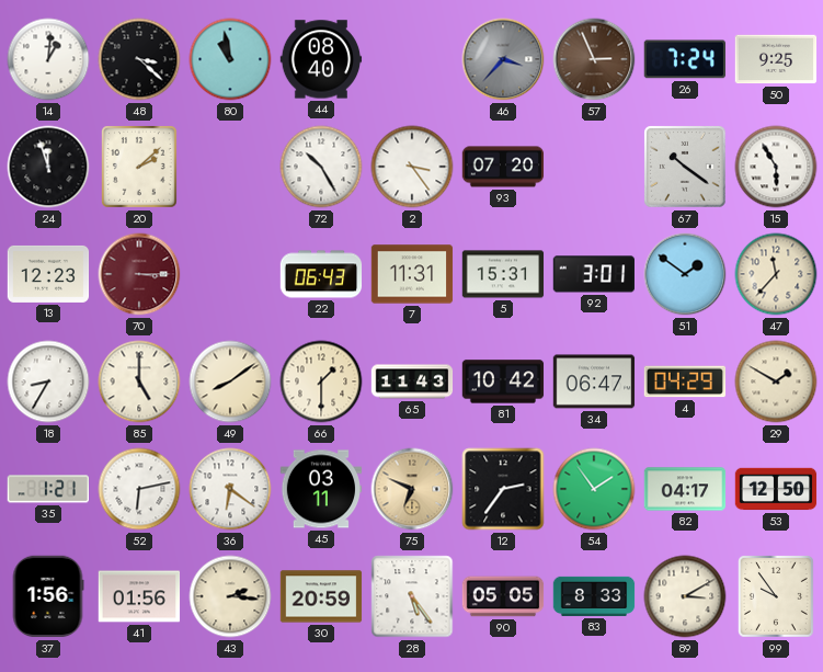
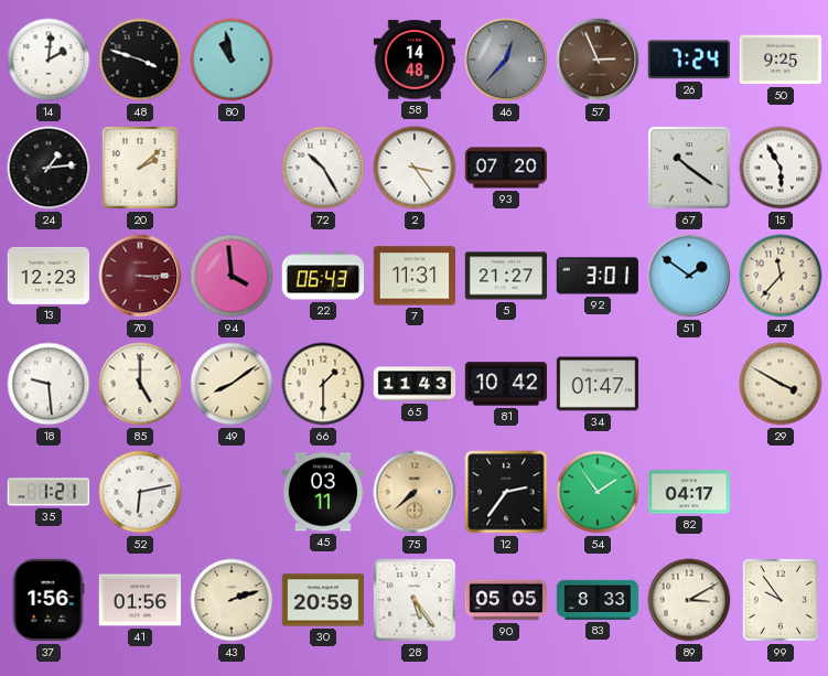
14: 1:01 -> 2:01 (49, 60)
48: 3:22 -> 3:48 (140, 60)
44: 08:40 -> none (321, 59)
58: none -> 14:48 (415, 60)
46: 3:37 -> 12:37 (506, 60)
24: 11:57 -> 1:14 (49, 168)
94: none -> 3:59 (232, 276)
5: 15:31 -> 21:27 (506, 276)
18: 8:35 -> 9:29 (49, 384)
34: 06:47 -> 01:47 (598, 384)
4: 04:29 -> none (685, 381)
29: 1:50 -> 3:50 (781, 384)
36: 6:21 -> none (230, 489)
75: 6:49 -> 7:38 (415, 492)
53: 12:50 -> none (776, 489)
43: 2:16 -> 2:12 (232, 600)
